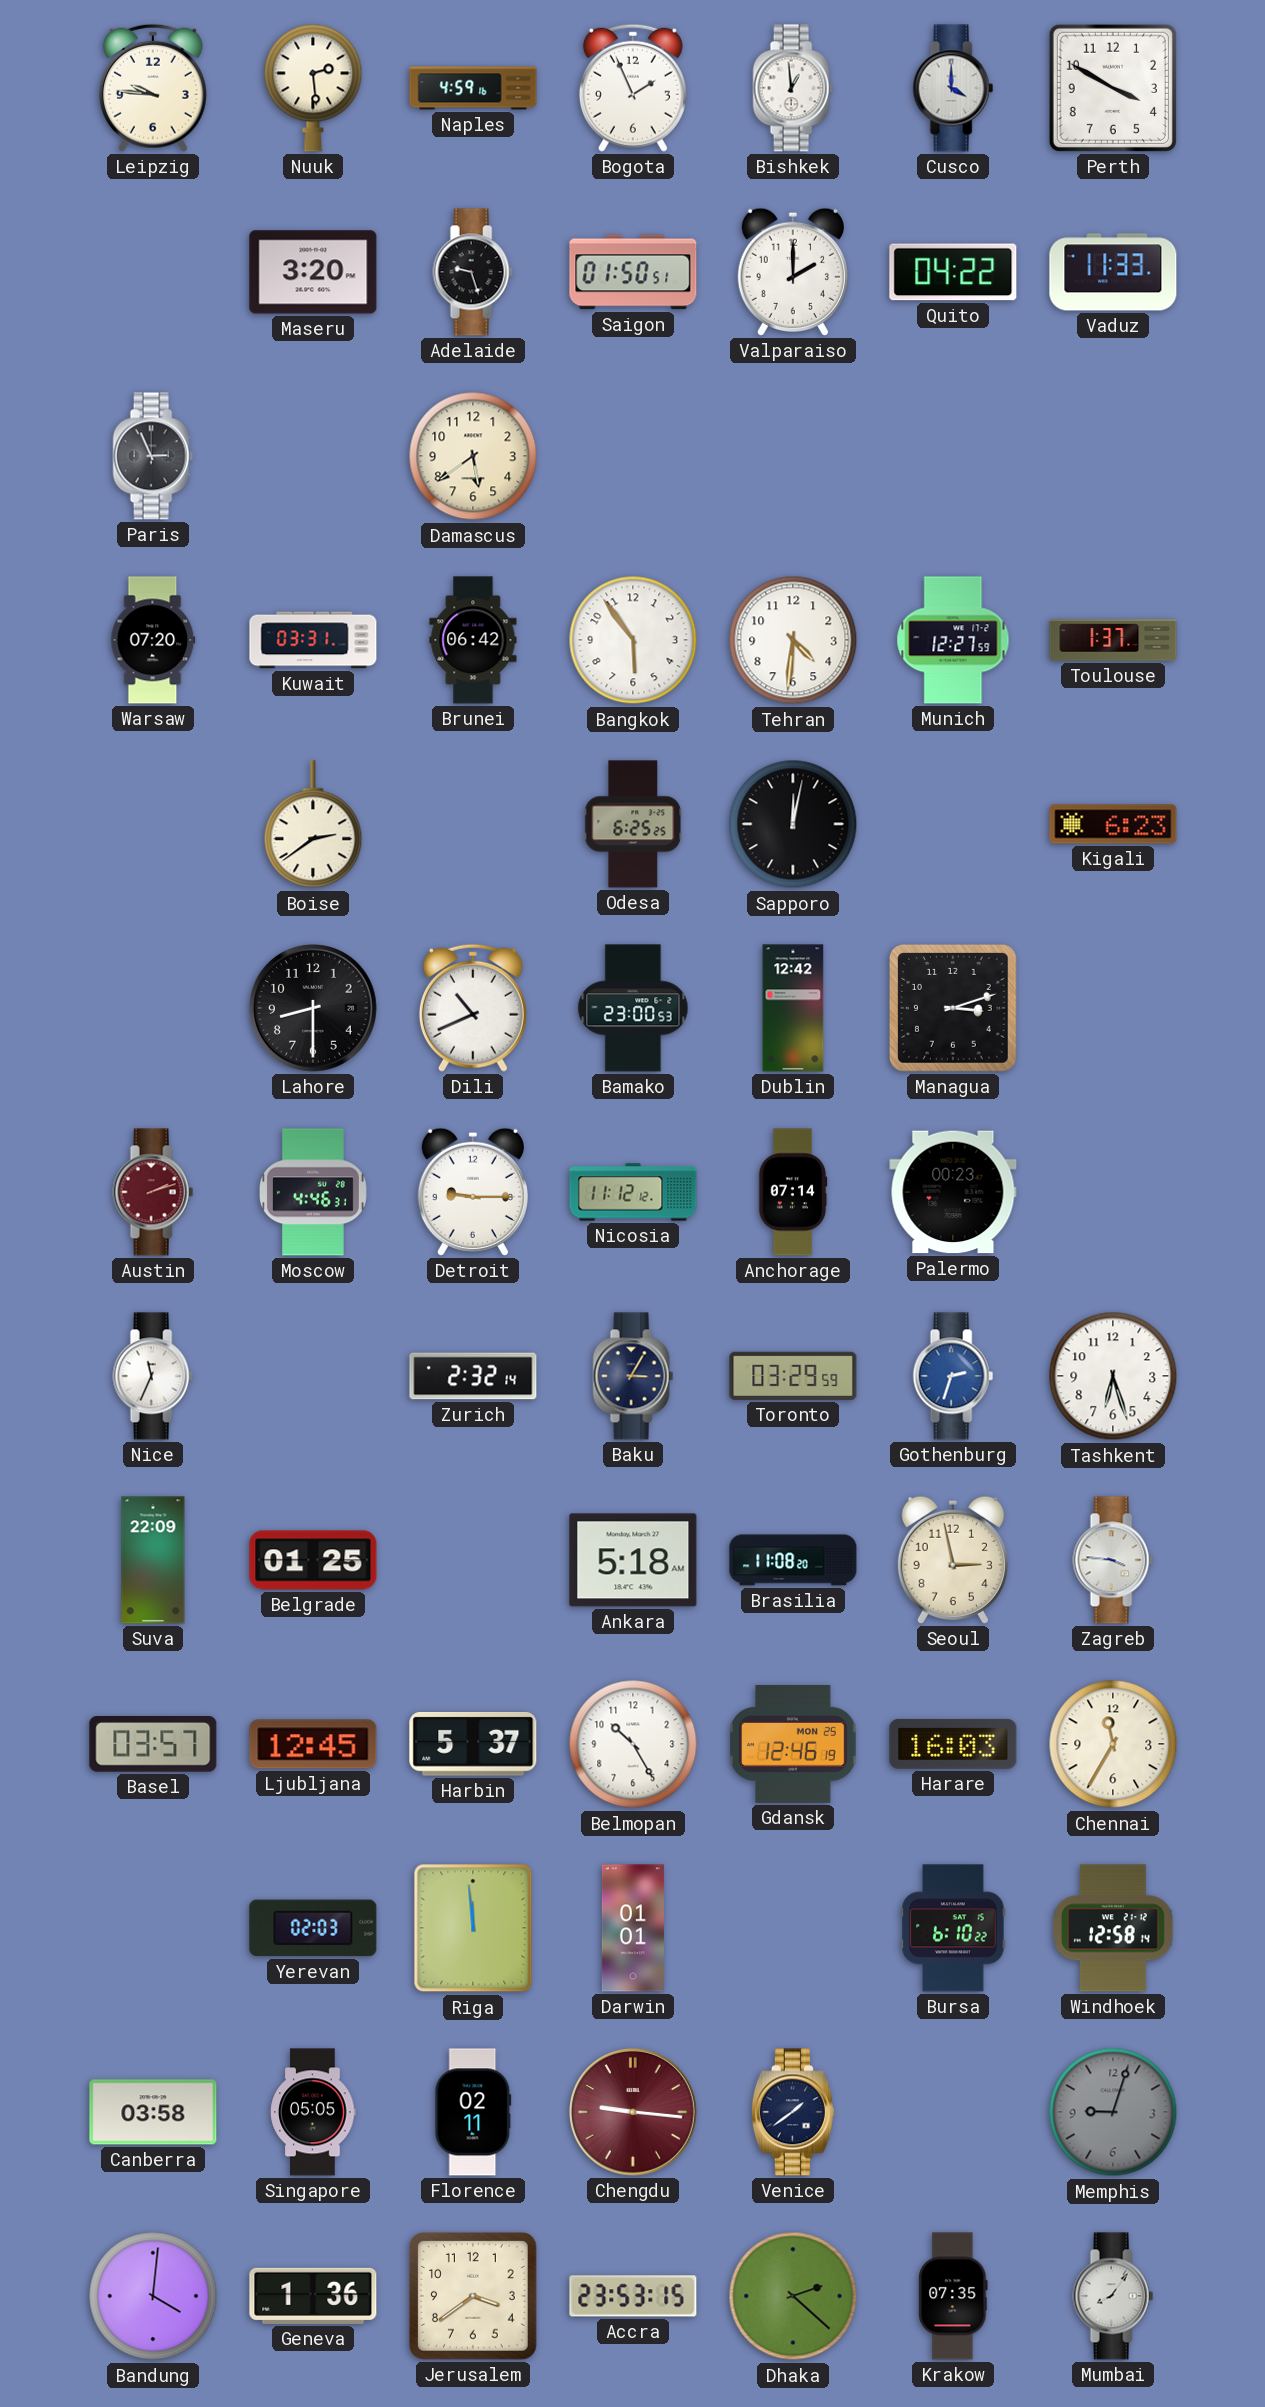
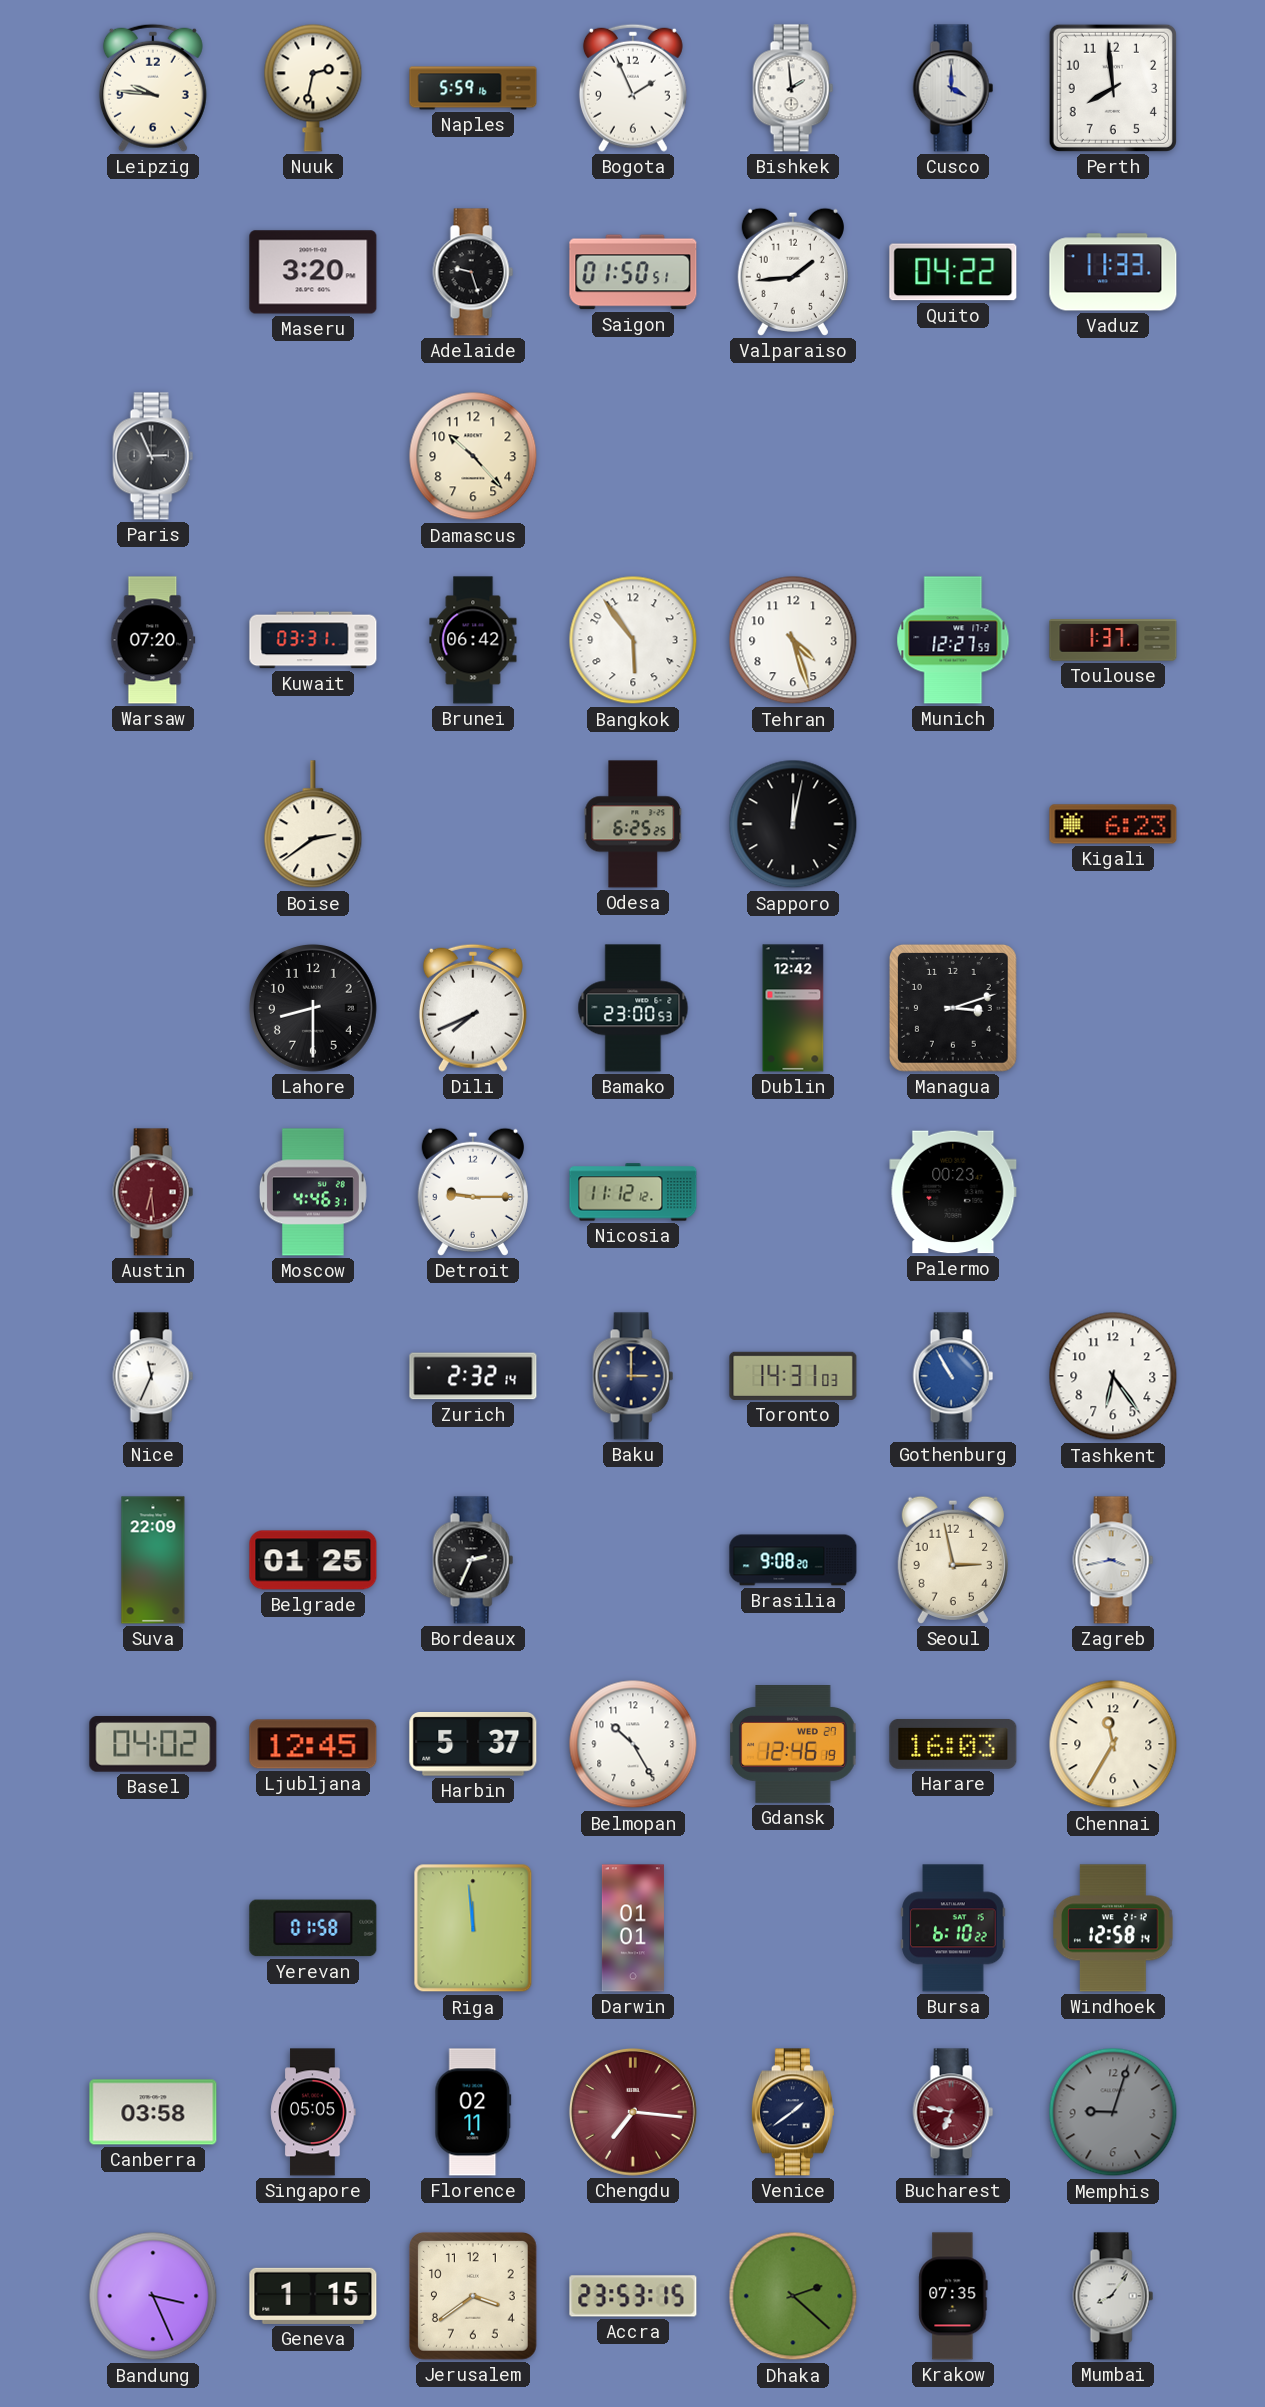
Nuuk: 2:29 -> 2:32 (313, 88)
Naples: 4:59 -> 5:59 (473, 88)
Bishkek: 12:59 -> 1:59 (793, 88)
Perth: 3:50 -> 7:59 (1113, 88)
Valparaiso: 2:00 -> 1:44 (793, 272)
Damascus: 5:39 -> 10:23 (473, 456)
Tehran: 4:31 -> 4:27 (793, 640)
Dili: 10:41 -> 7:41 (473, 1008)
Austin: 2:12 -> 6:29 (153, 1192)
Anchorage: 07:14 -> none (793, 1192)
Baku: 3:05 -> 3:00 (633, 1376)
Toronto: 03:29 -> 14:31 (793, 1376)
Gothenburg: 2:33 -> 10:55 (953, 1376)
Tashkent: 6:27 -> 6:24 (1113, 1376)
Bordeaux: none -> 2:34 (473, 1560)
Ankara: 5:18 -> none (633, 1560)
Brasilia: 11:08 -> 9:08 (793, 1560)
Zagreb: 3:46 -> 3:43 (1113, 1560)
Basel: 03:57 -> 04:02 (153, 1744)
Gdansk date: MON 25 -> WED 27 (793, 1745)
Yerevan: 02:03 -> 01:58 (313, 1928)
Chengdu: 9:16 -> 7:16 (633, 2112)
Bucharest: none -> 6:47 (953, 2112)
Bandung: 4:01 -> 3:26 (153, 2296)
Geneva: 1:36 -> 1:15 (313, 2296)
